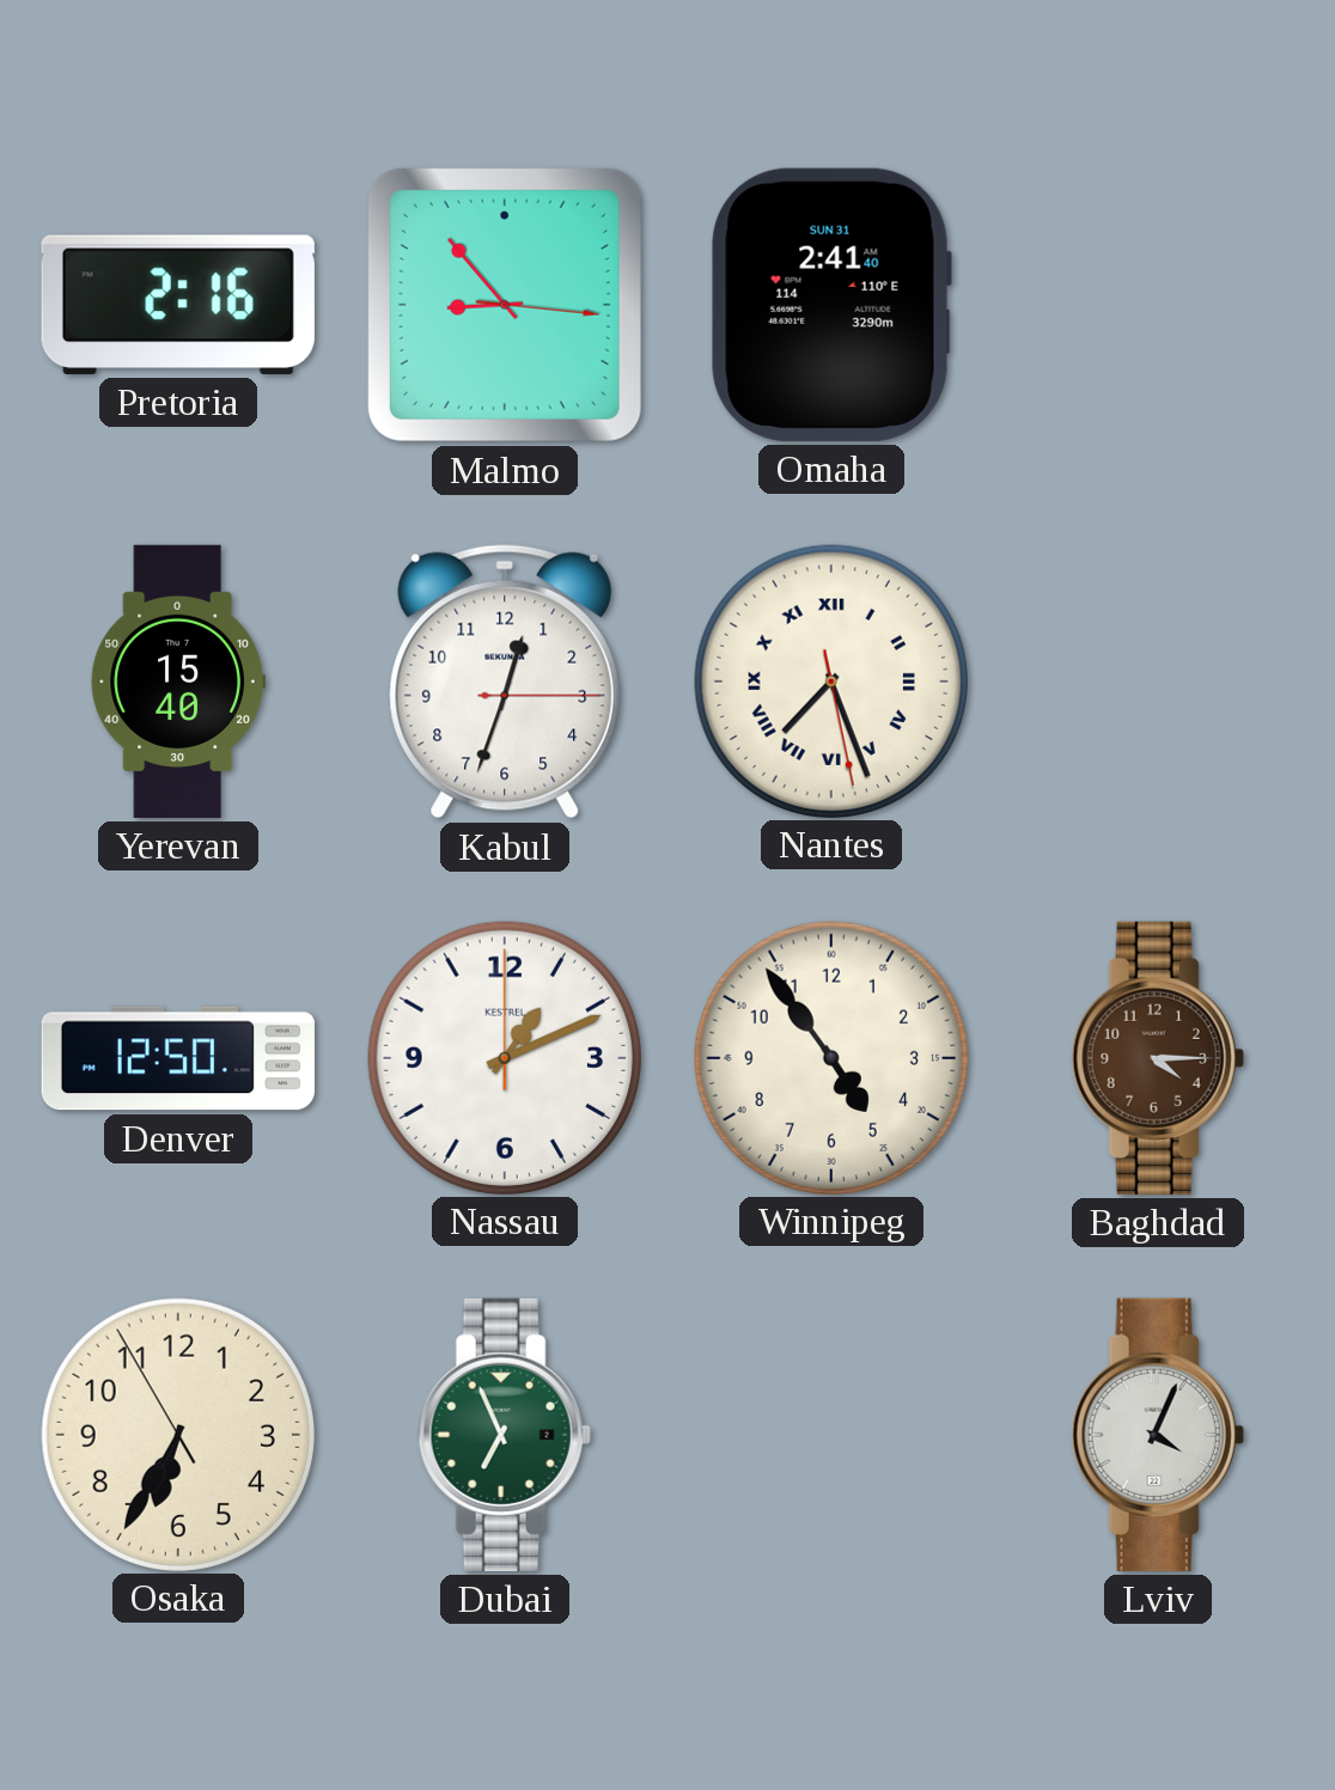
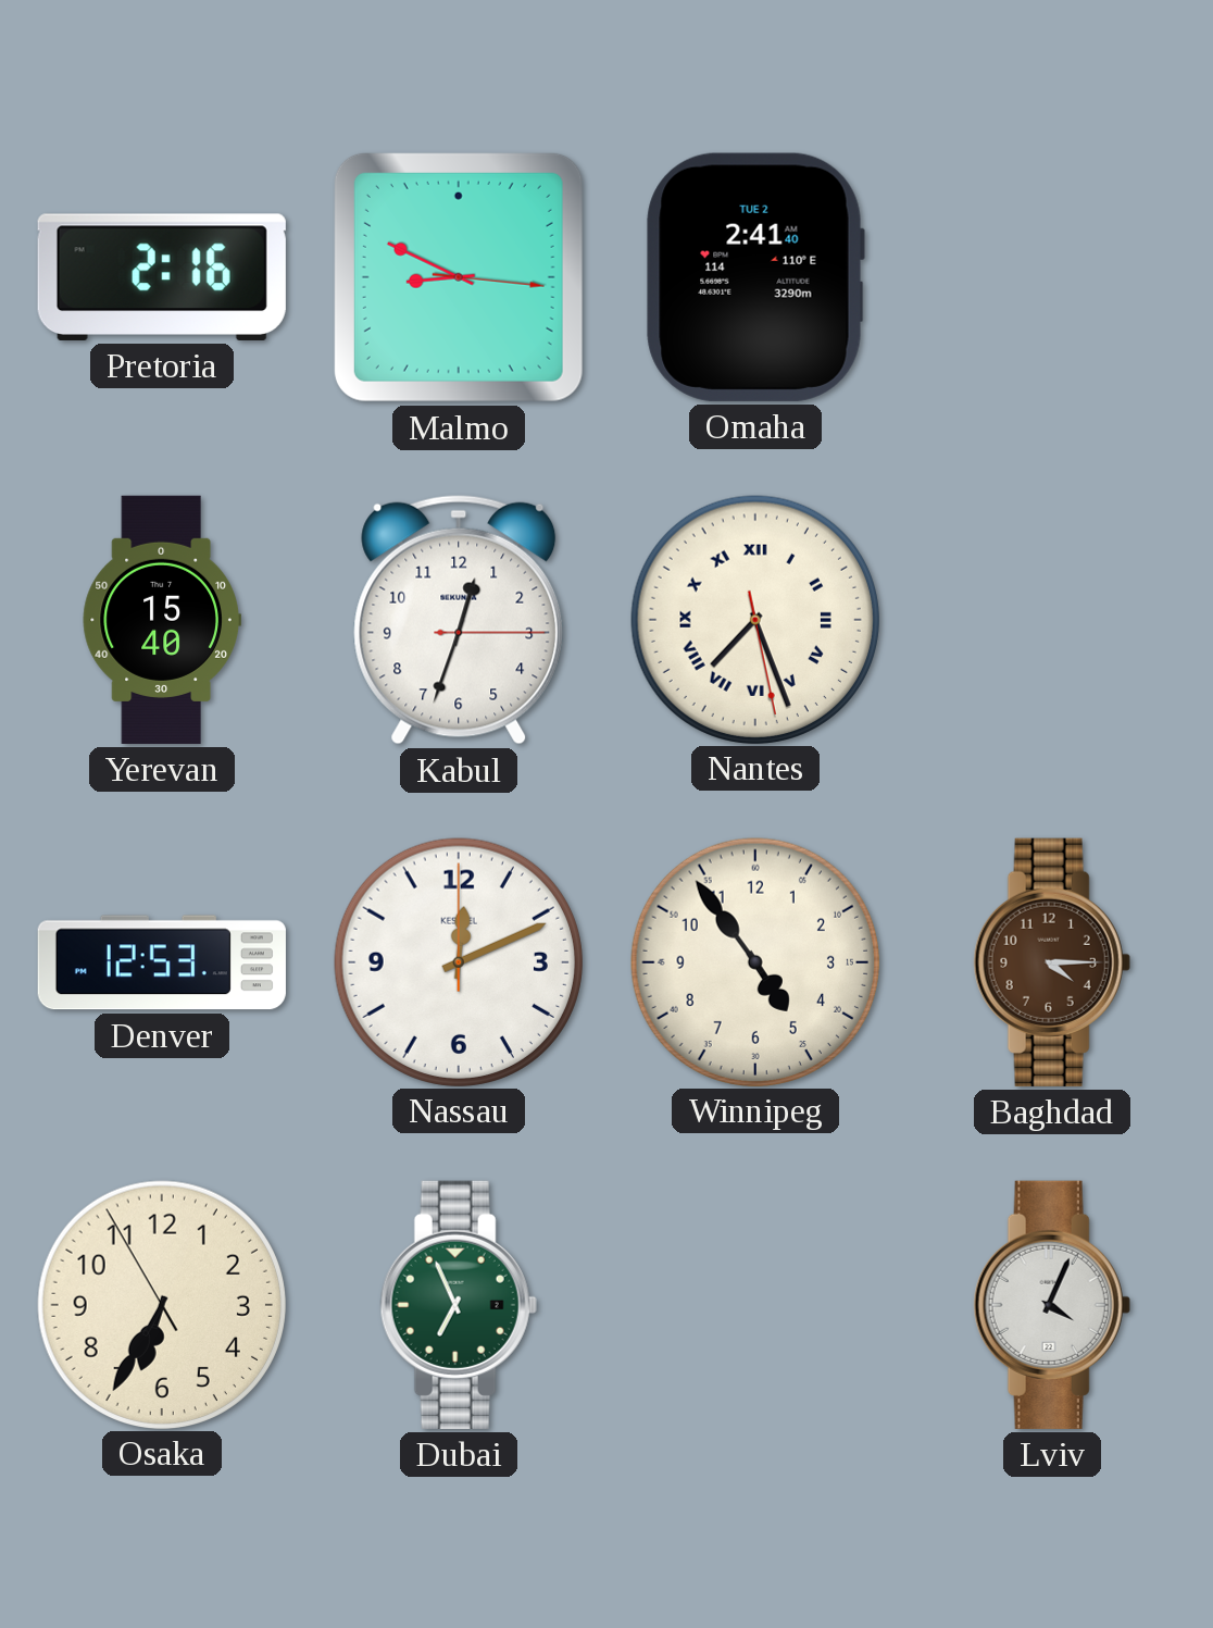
Malmo: 8:53 -> 8:49 (459, 277)
Omaha date: SUN 31 -> TUE 2 (755, 277)
Denver: 12:50 -> 12:53 (162, 962)
Nassau: 1:11 -> 12:11 (458, 961)
